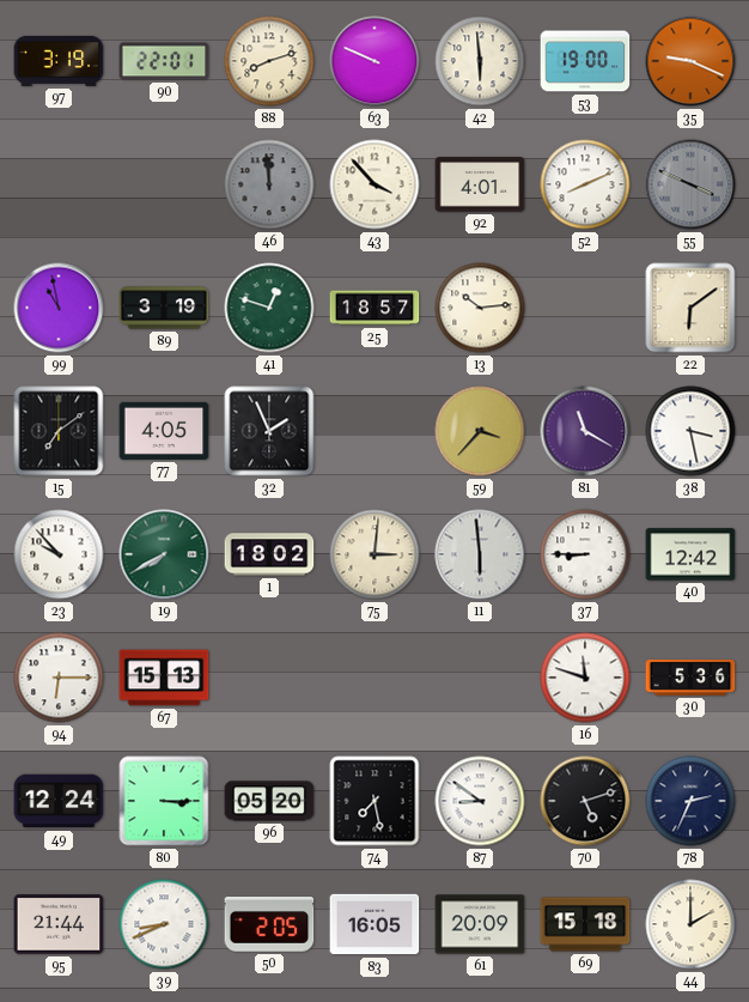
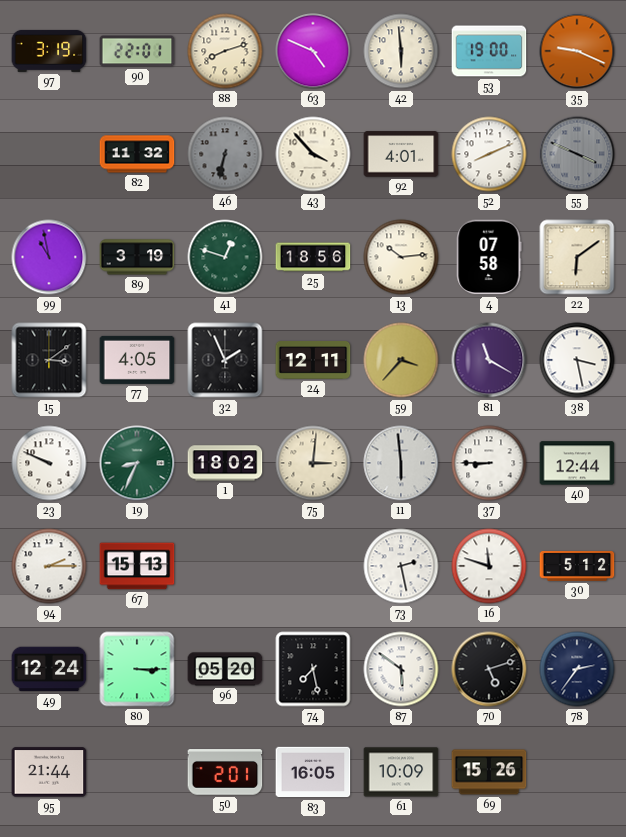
63: 9:49 -> 4:49 (313, 51)
82: none -> 11:32 (137, 154)
46: 11:59 -> 6:32 (225, 154)
25: 18:57 -> 18:56 (313, 257)
4: none -> 07:58 (489, 257)
15: 7:09 -> 3:09 (49, 360)
24: none -> 12:11 (313, 360)
23: 9:53 -> 9:49 (49, 463)
19: 7:40 -> 8:34 (137, 463)
40: 12:42 -> 12:44 (577, 463)
94: 6:15 -> 2:15 (49, 566)
73: none -> 2:28 (401, 566)
30: 5:36 -> 5:12 (577, 566)
87: 8:51 -> 5:51 (401, 669)
78: 2:34 -> 2:36 (577, 669)
39: 8:41 -> none (164, 924)
50: 2:05 -> 2:01 (225, 772)
61: 20:09 -> 10:09 (401, 772)
69: 15:18 -> 15:26 (489, 772)
44: 2:00 -> none (690, 924)
